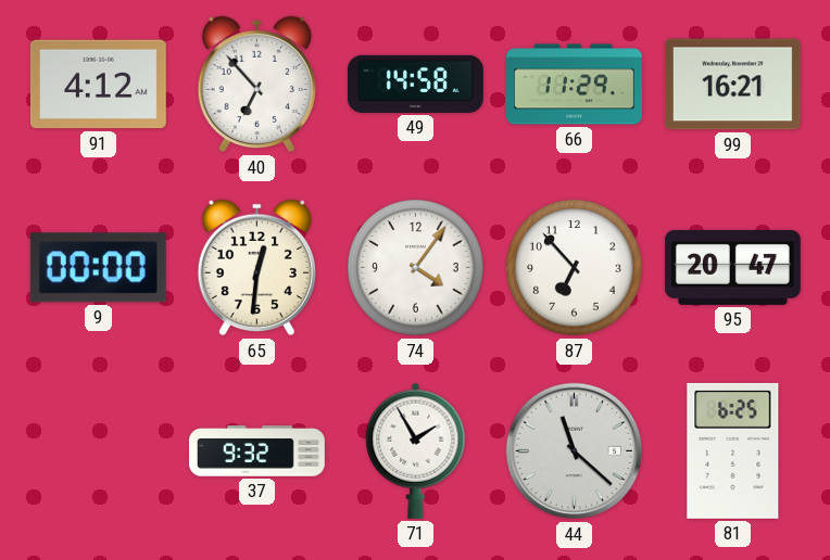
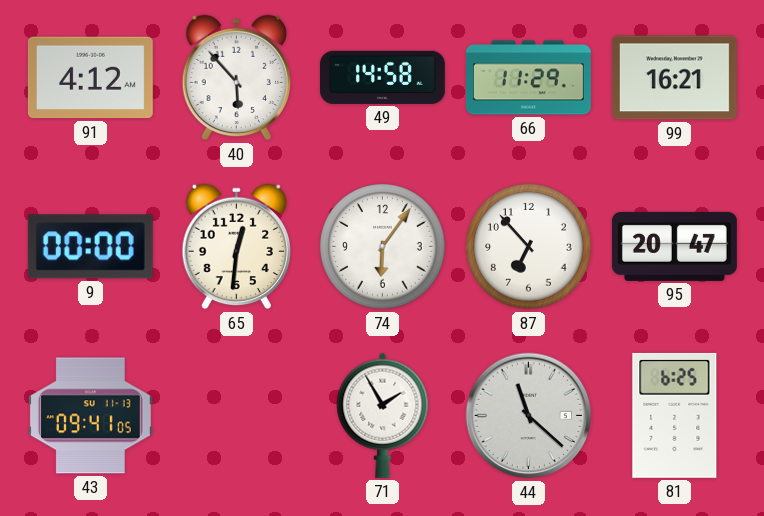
40: 6:53 -> 5:53 (236, 78)
74: 4:06 -> 6:06 (383, 247)
43: none -> 09:41 (90, 416)
37: 9:32 -> none (256, 451)
